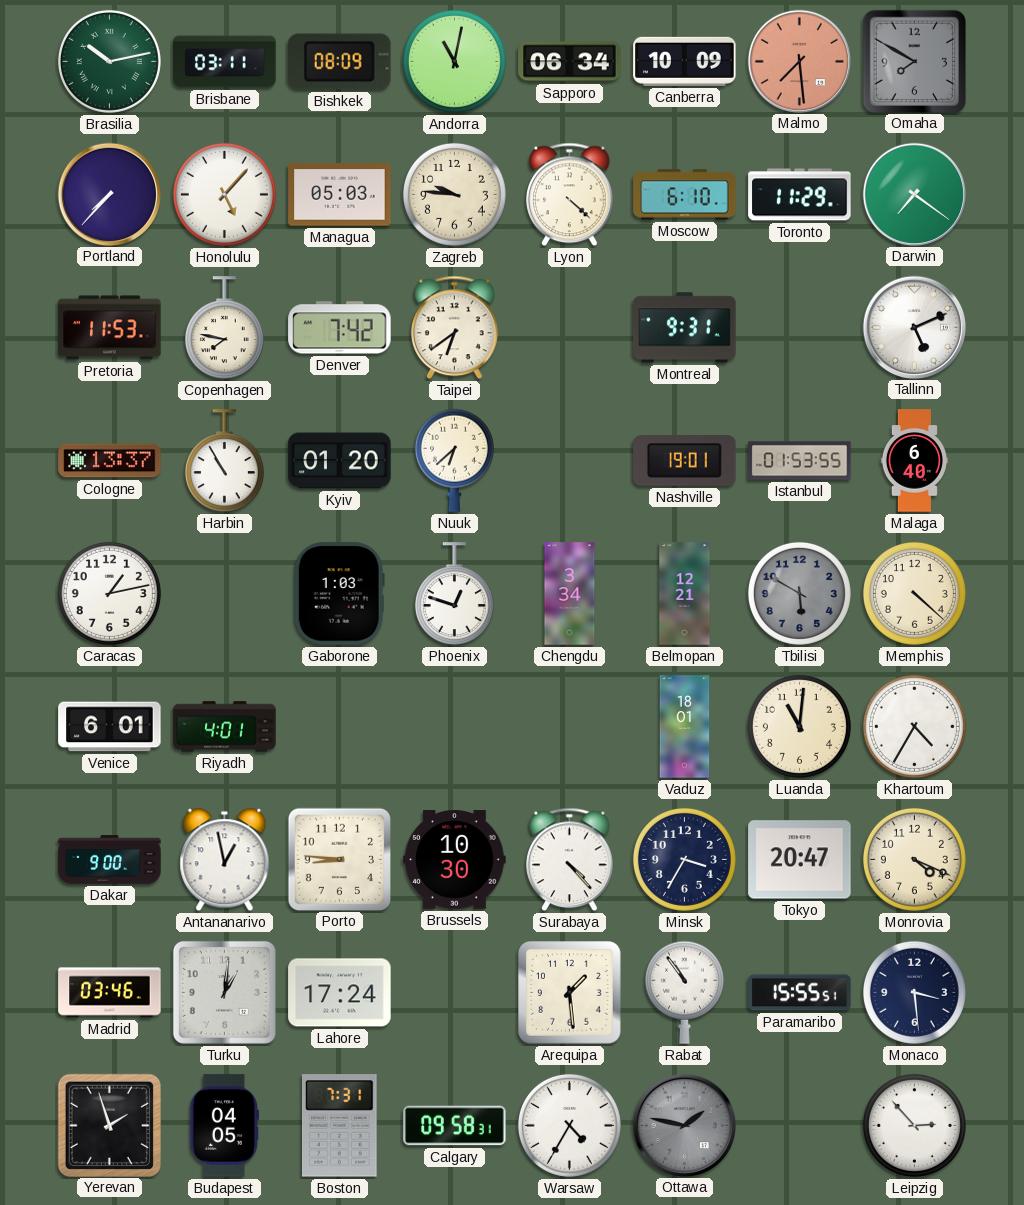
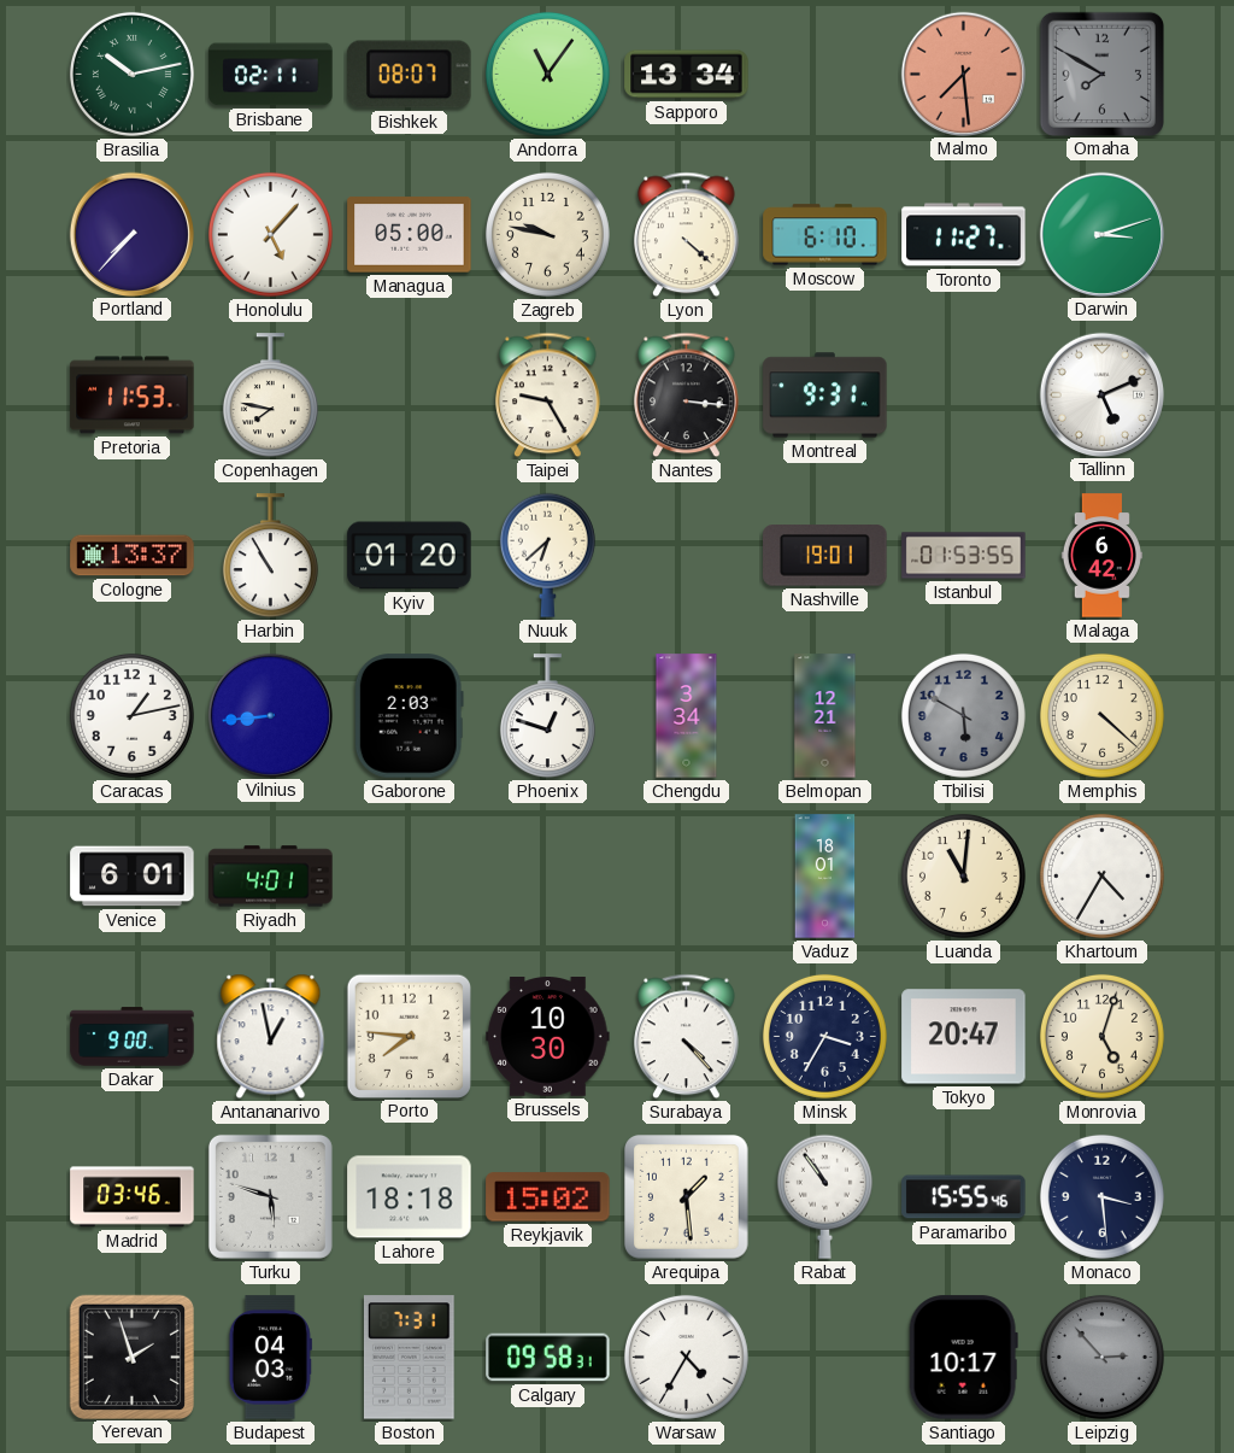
Brisbane: 03:11 -> 02:11 (271, 75)
Bishkek: 08:09 -> 08:07 (410, 75)
Andorra: 11:02 -> 11:06 (547, 74)
Sapporo: 06:34 -> 13:34 (687, 75)
Canberra: 10:09 -> none (685, 61)
Managua: 05:03 -> 05:00 (410, 235)
Zagreb: 9:46 -> 9:47 (547, 234)
Toronto: 11:29 -> 11:27 (964, 235)
Darwin: 7:21 -> 3:12 (1101, 234)
Denver: 7:42 -> none (340, 328)
Taipei: 6:39 -> 9:25 (548, 396)
Nantes: none -> 3:16 (687, 396)
Malaga: 6:40 -> 6:42 (1101, 556)
Vilnius: none -> 8:44 (270, 715)
Gaborone: 1:03 -> 2:03 (409, 716)
Porto: 8:46 -> 7:46 (409, 1036)
Monrovia: 4:19 -> 5:03 (1101, 1036)
Turku: 1:01 -> 5:48 (270, 1196)
Lahore: 17:24 -> 18:18 (410, 1197)
Reykjavik: none -> 15:02 (548, 1197)
Paramaribo: 15:55:51 -> 15:55:46 (964, 1197)
Budapest: 04:05 -> 04:03 (270, 1358)
Ottawa: 1:47 -> none (684, 1125)
Santiago: none -> 10:17 (963, 1358)
Leipzig dial: white -> grey (1101, 1357)
